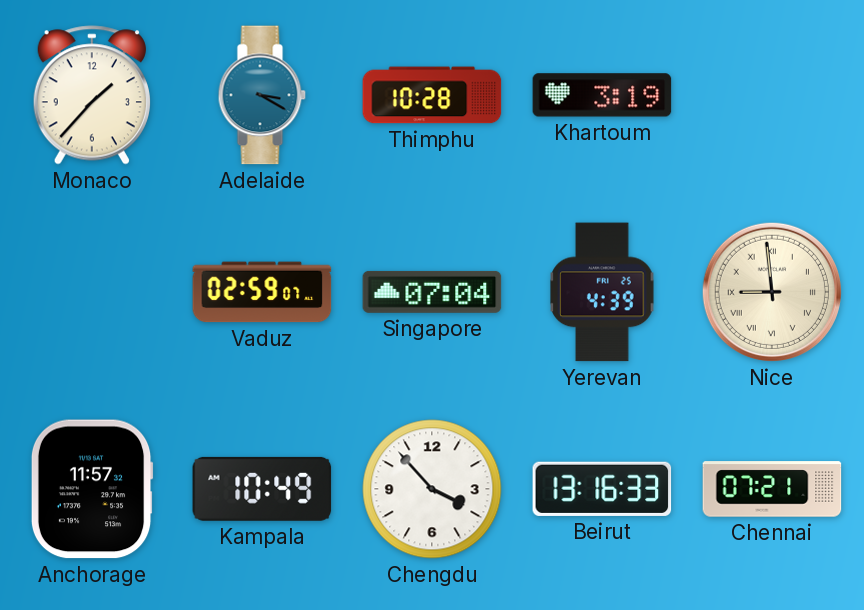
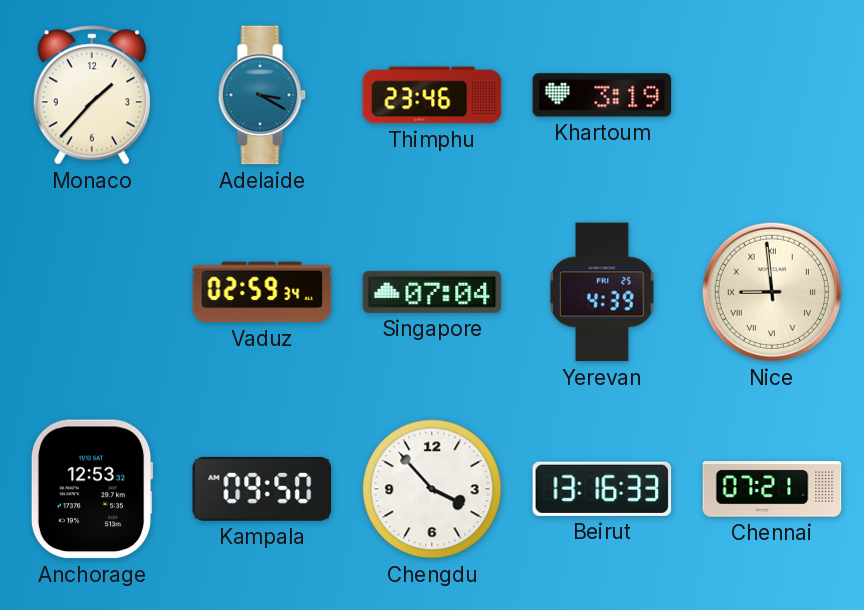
Thimphu: 10:28 -> 23:46 (432, 95)
Vaduz: 02:59:07 -> 02:59:34 (262, 292)
Anchorage: 11:57 -> 12:53 (92, 489)
Kampala: 10:49 -> 09:50 (262, 489)
